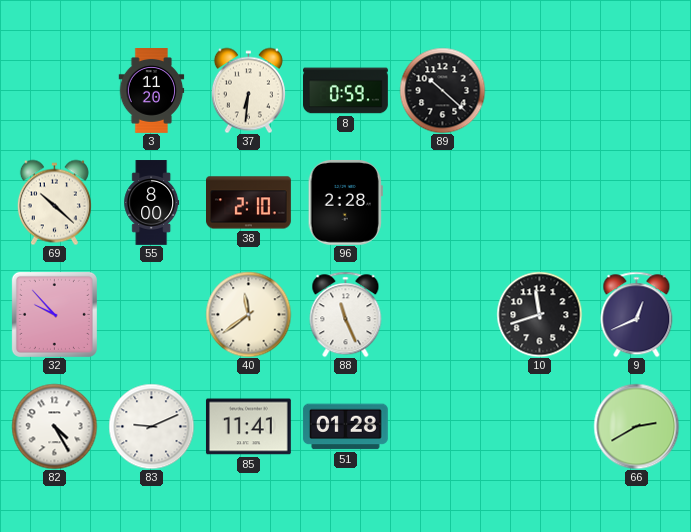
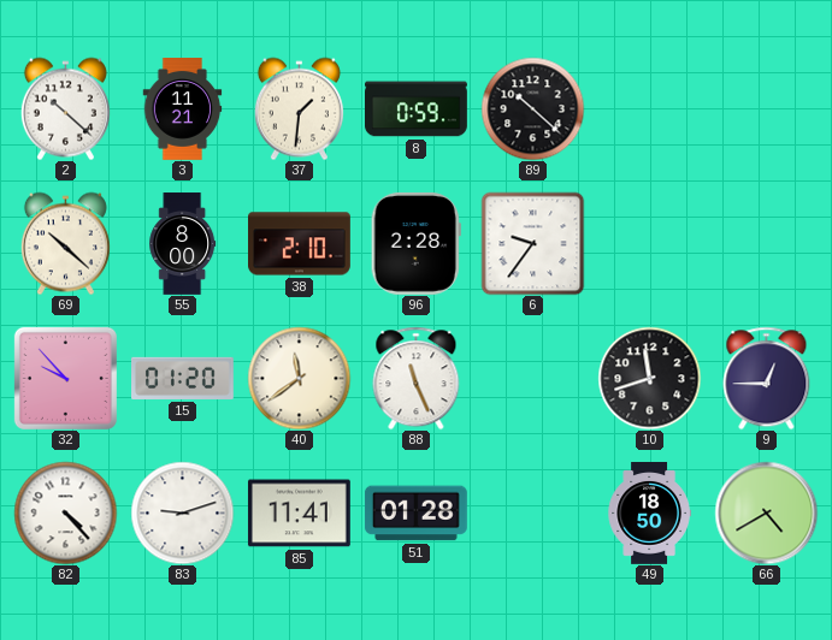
2: none -> 10:22 (65, 108)
3: 11:20 -> 11:21 (183, 109)
37: 6:31 -> 1:31 (299, 108)
6: none -> 9:36 (532, 243)
15: none -> 01:20 (183, 378)
9: 12:41 -> 12:45 (767, 378)
82: 4:25 -> 4:23 (65, 512)
83: 9:11 -> 9:12 (182, 512)
49: none -> 18:50 (649, 514)
66: 2:40 -> 4:40 (766, 512)
